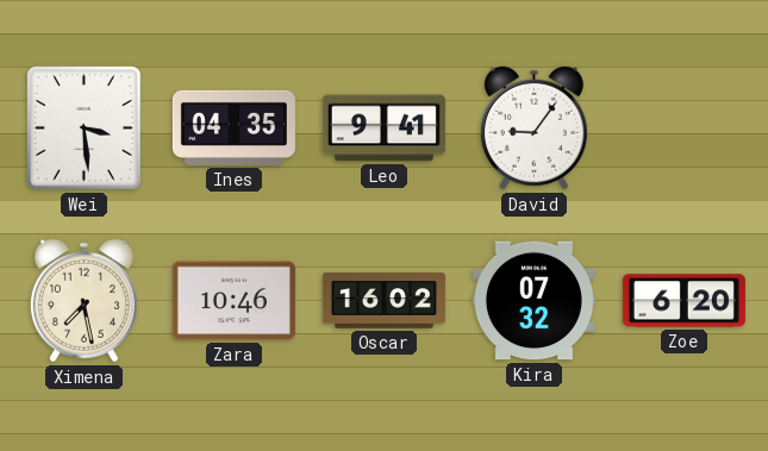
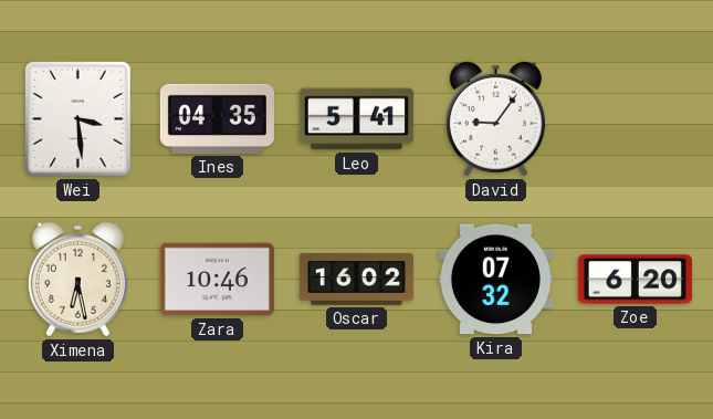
Leo: 9:41 -> 5:41 (356, 119)
Ximena: 7:28 -> 6:28 (77, 280)
